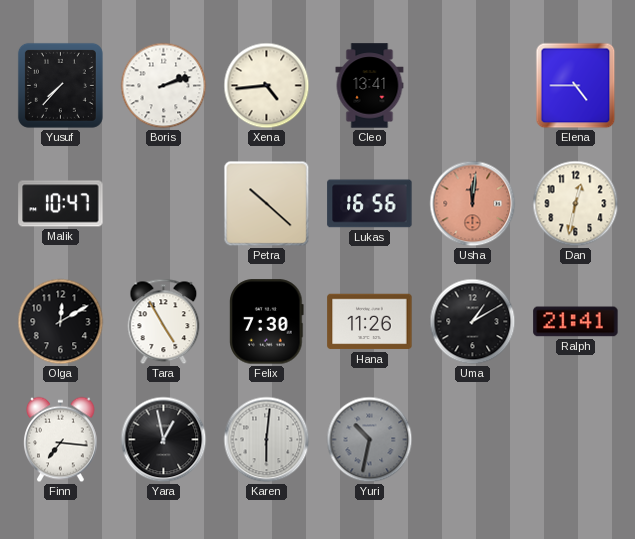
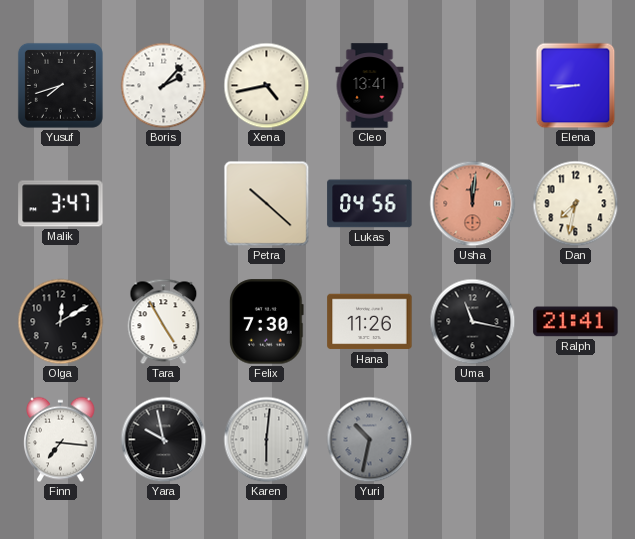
Yusuf: 7:37 -> 7:42 (60, 85)
Boris: 2:12 -> 2:07 (164, 86)
Xena: 4:44 -> 4:43 (267, 86)
Elena: 4:45 -> 8:45 (576, 86)
Malik: 10:47 -> 3:47 (61, 204)
Lukas: 16:56 -> 04:56 (370, 204)
Dan: 12:32 -> 7:32 (576, 204)
Uma: 1:10 -> 11:17 (473, 322)
Yara: 12:58 -> 9:58 (164, 440)
